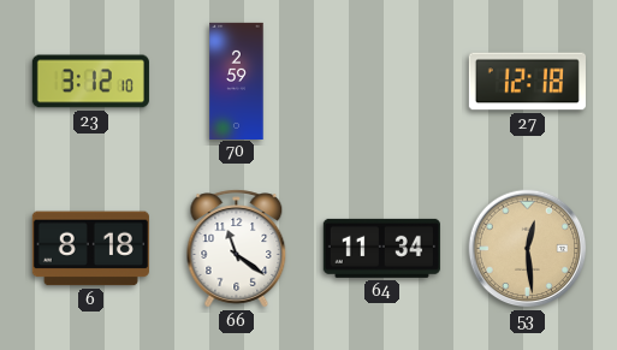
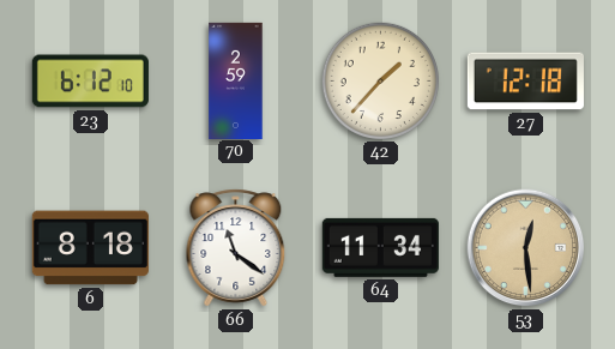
23: 3:12 -> 6:12 (90, 82)
42: none -> 1:37 (380, 80)
